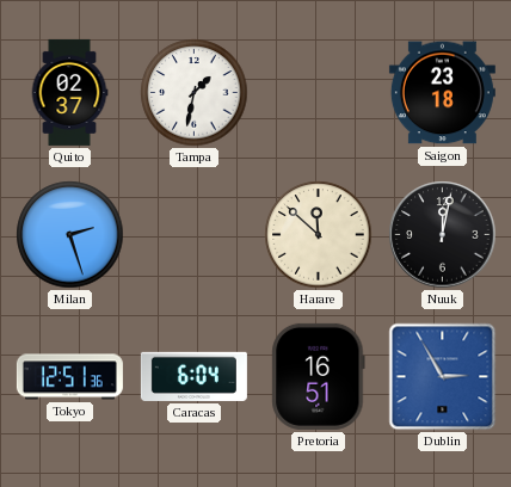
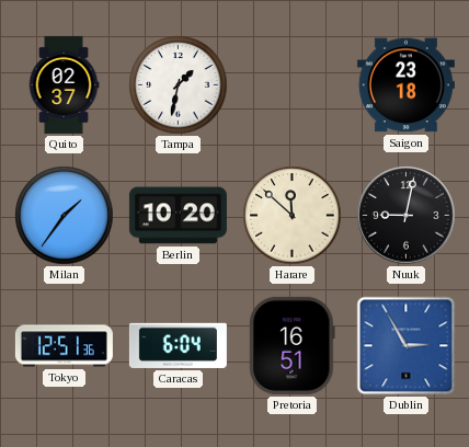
Milan: 2:27 -> 1:36 (65, 216)
Berlin: none -> 10:20 (178, 216)
Nuuk: 12:02 -> 9:02 (407, 216)
